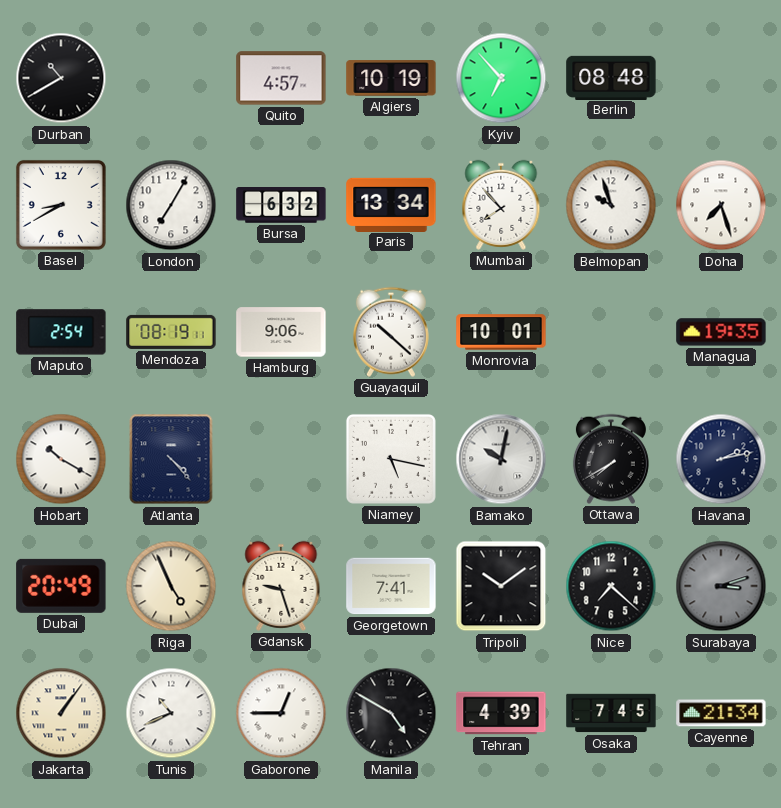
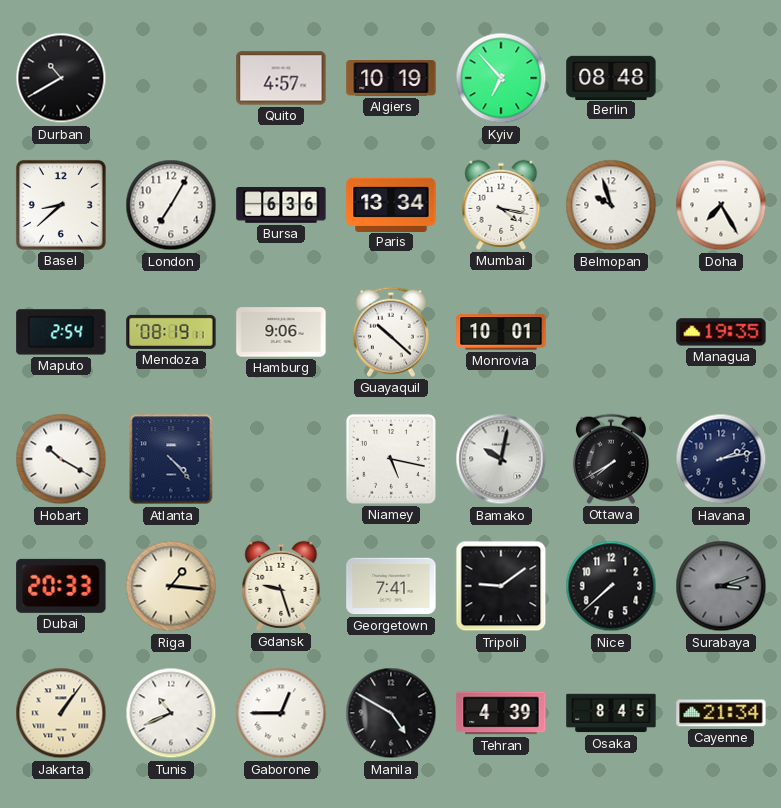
Basel: 8:40 -> 8:38 (61, 205)
Bursa: 6:32 -> 6:36 (281, 205)
Mumbai: 7:53 -> 4:17 (501, 205)
Doha: 7:27 -> 7:25 (721, 205)
Dubai: 20:49 -> 20:33 (61, 586)
Riga: 4:56 -> 1:16 (171, 586)
Tripoli: 10:09 -> 9:09 (501, 586)
Nice: 7:22 -> 7:38 (611, 586)
Osaka: 7:45 -> 8:45 (611, 713)
